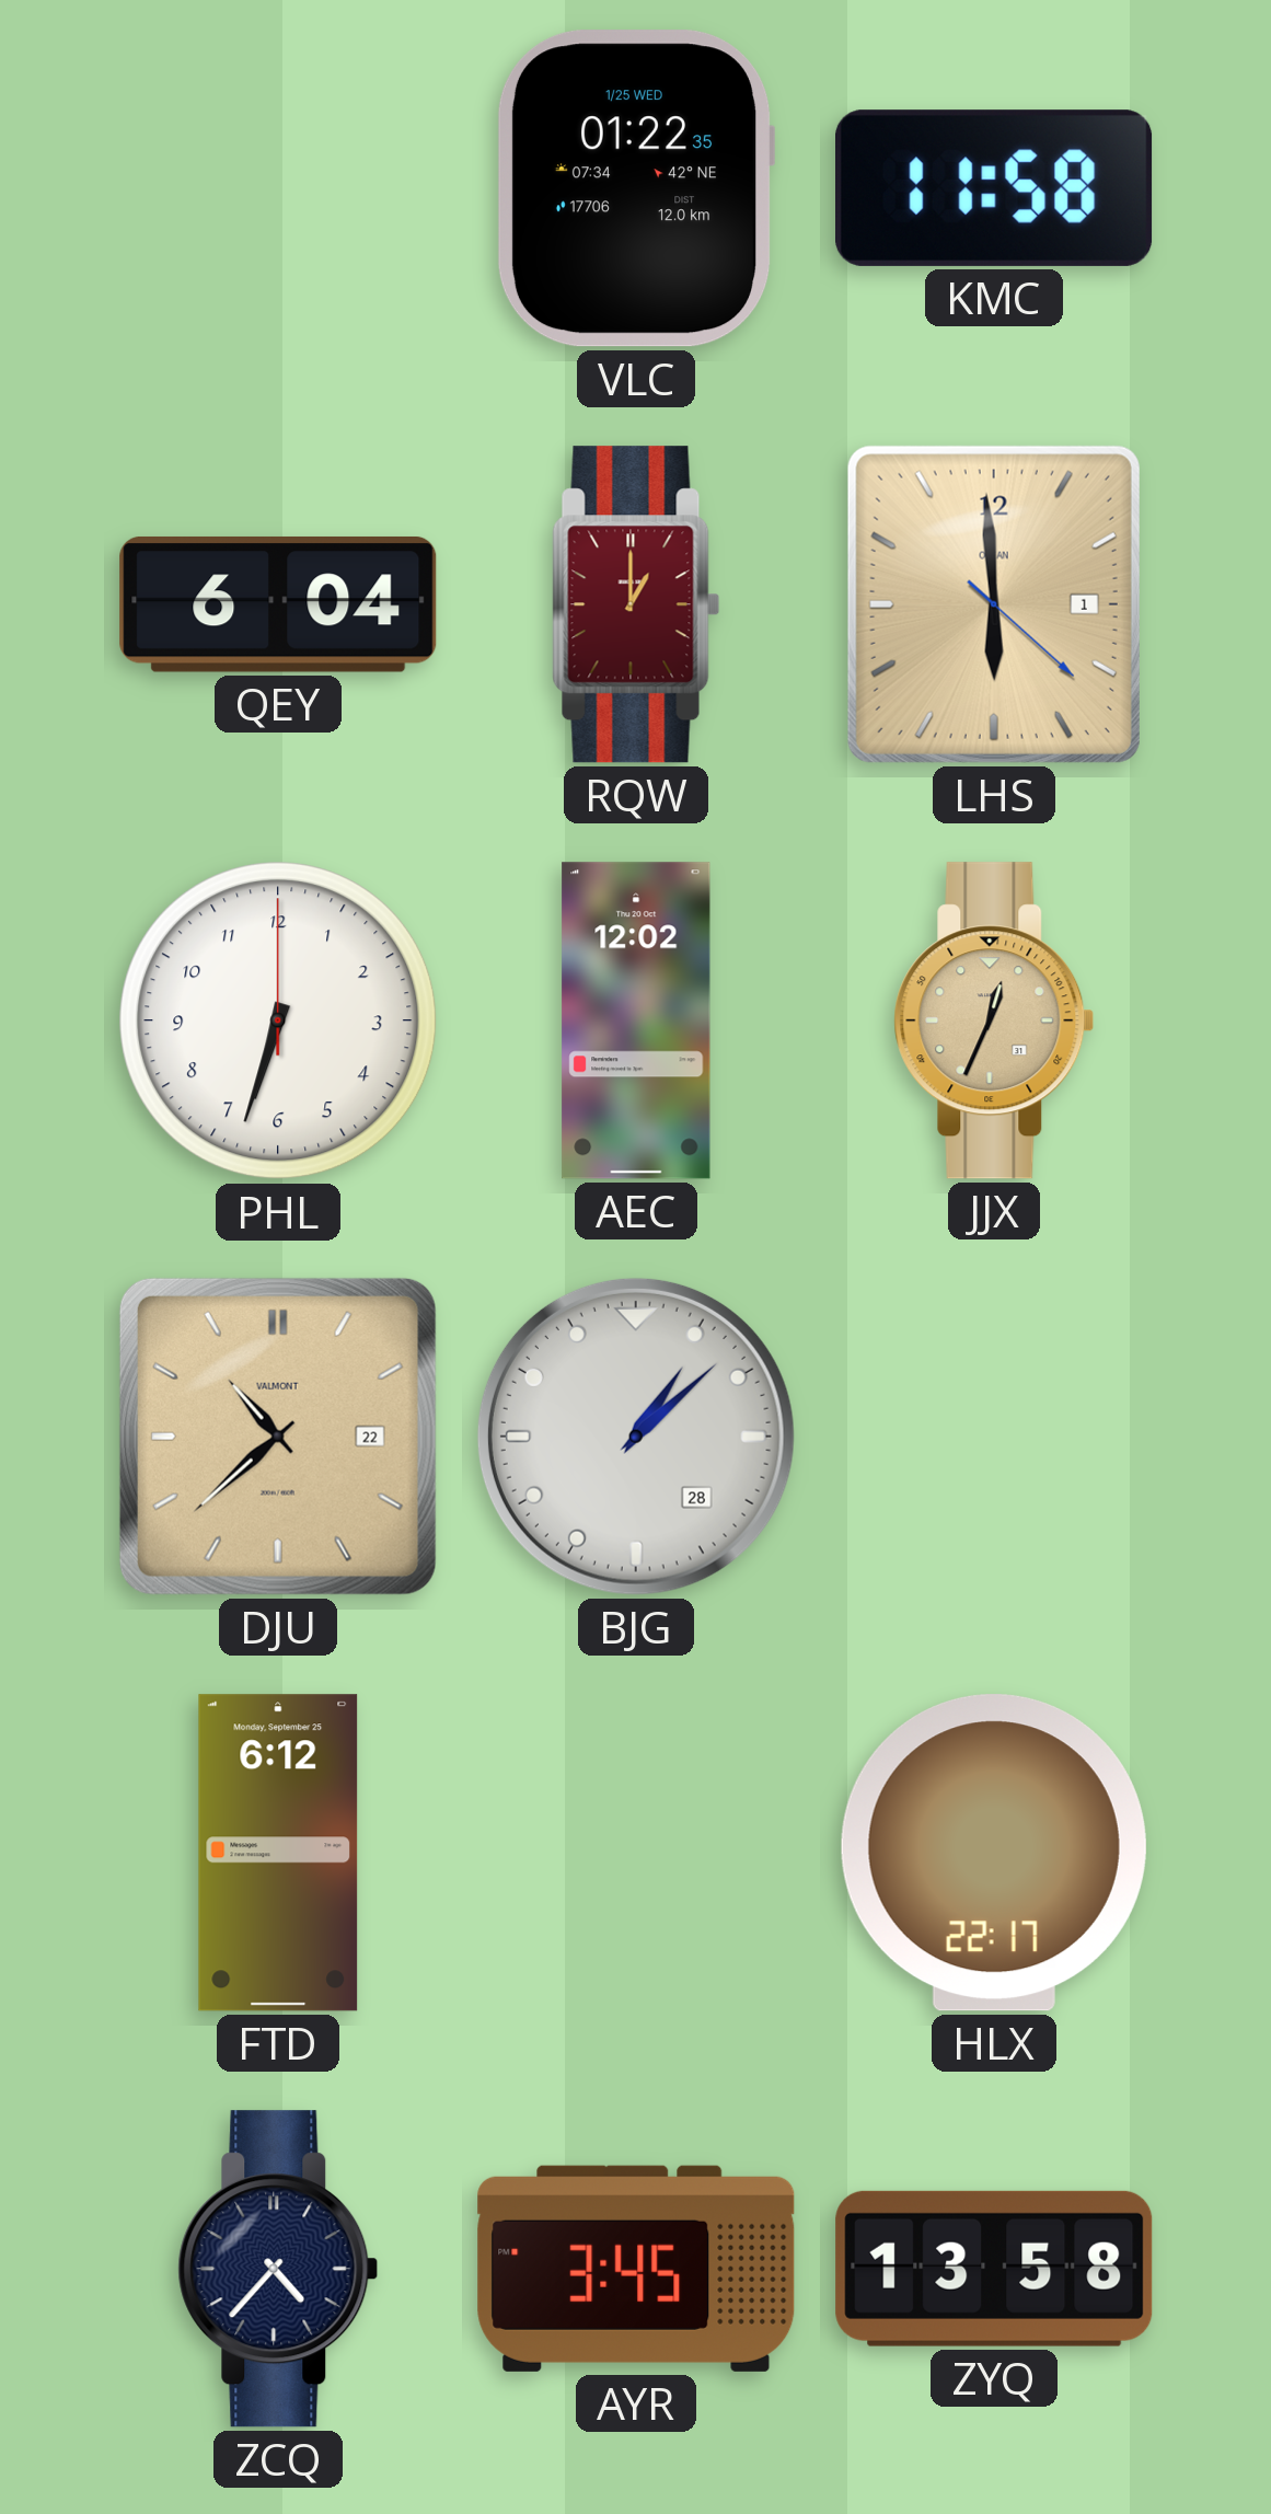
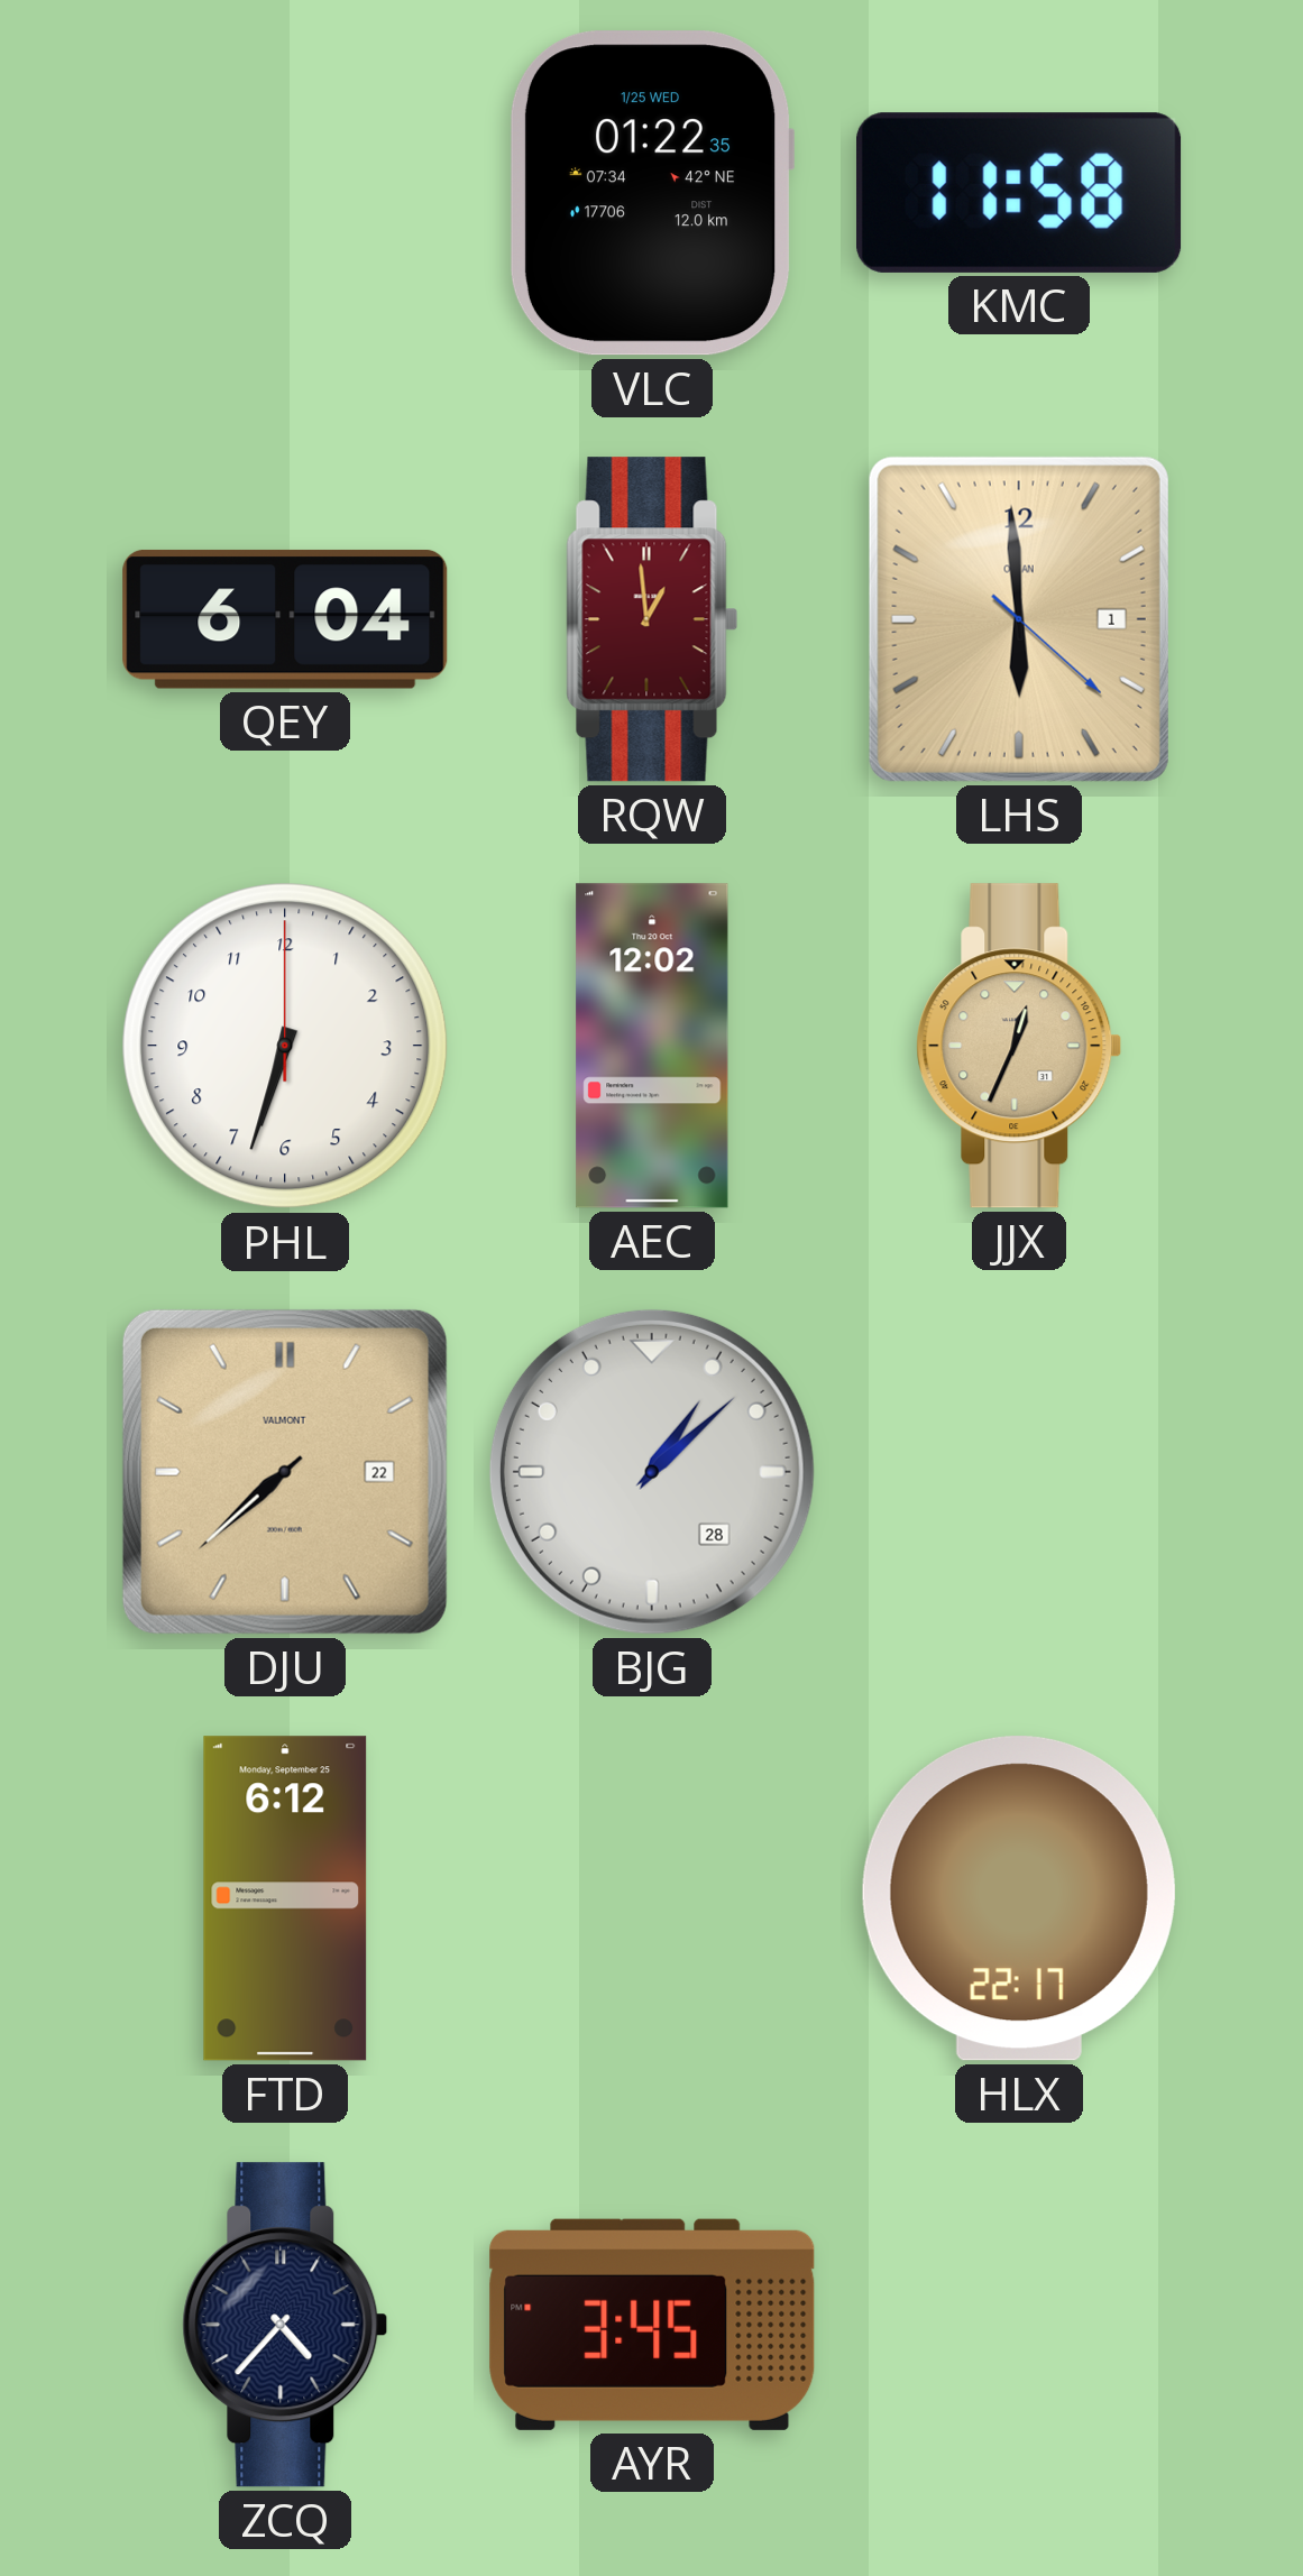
RQW: 1:00 -> 12:59 (652, 619)
DJU: 10:38 -> 7:38 (285, 1472)
ZYQ: 13:58 -> none (994, 2269)
